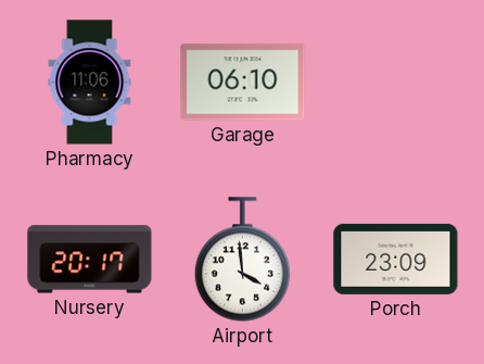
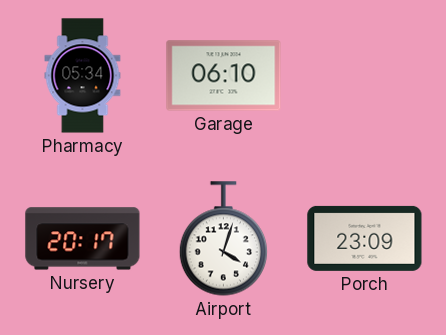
Pharmacy: 11:06 -> 05:34 (83, 76)
Airport: 3:59 -> 4:03 (223, 239)
